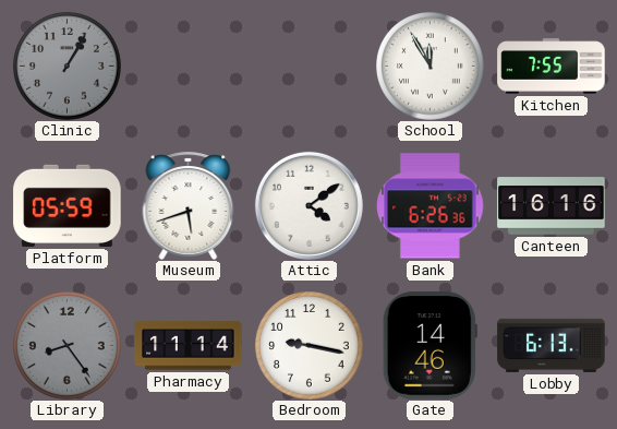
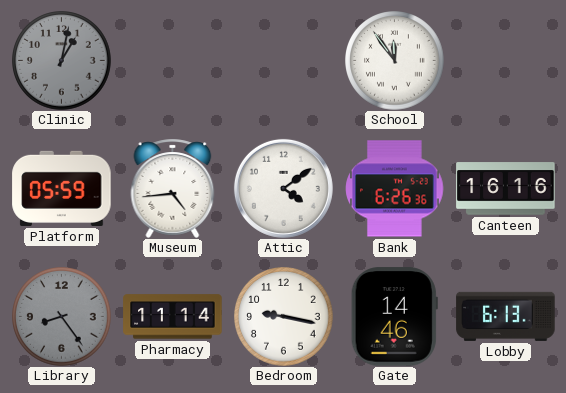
Clinic: 1:05 -> 1:02 (62, 61)
School: 11:55 -> 11:54 (395, 61)
Kitchen: 7:55 -> none (552, 67)
Museum: 5:42 -> 4:44 (173, 188)
